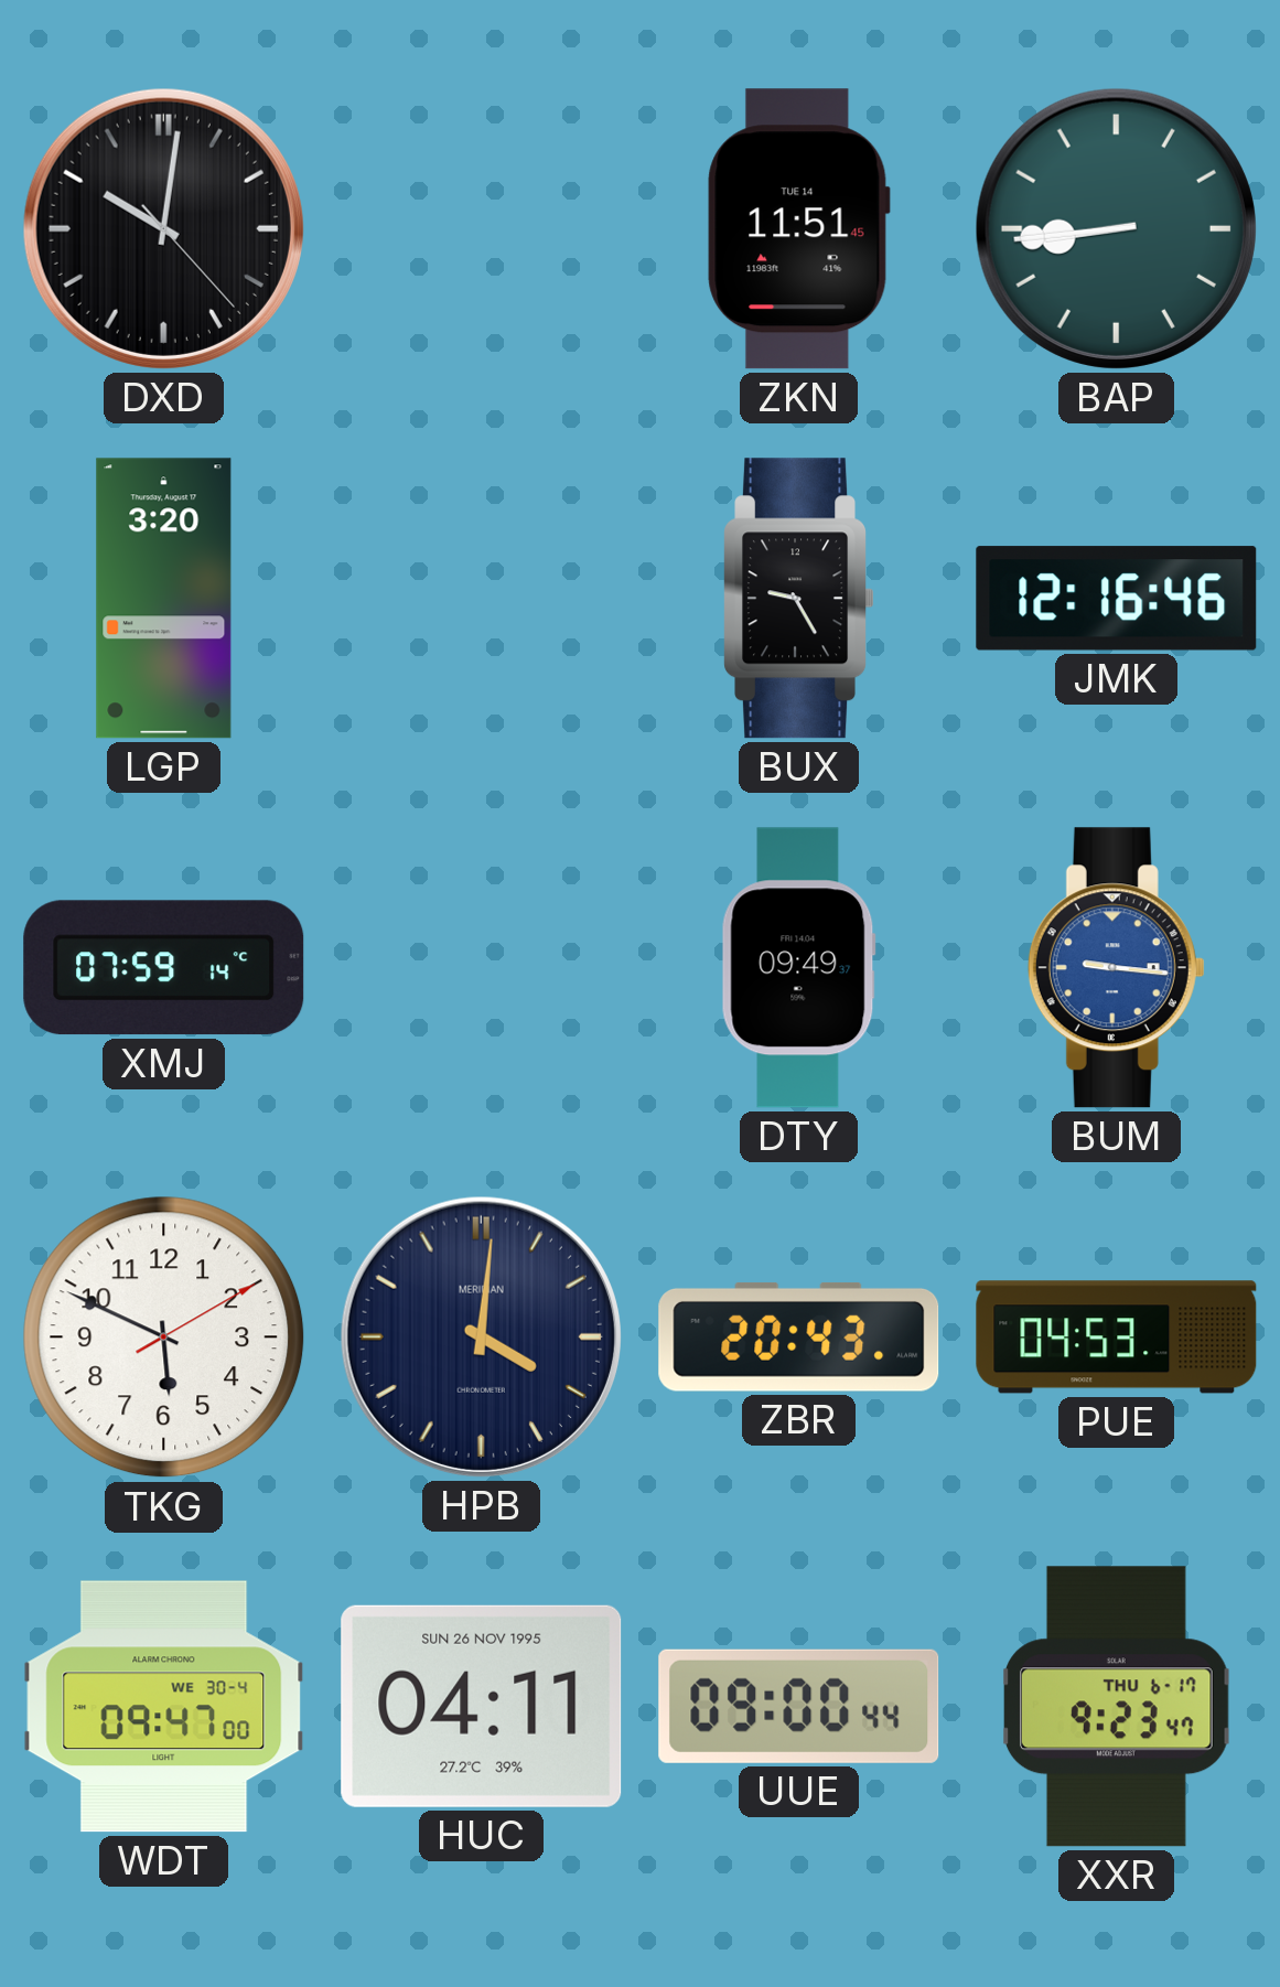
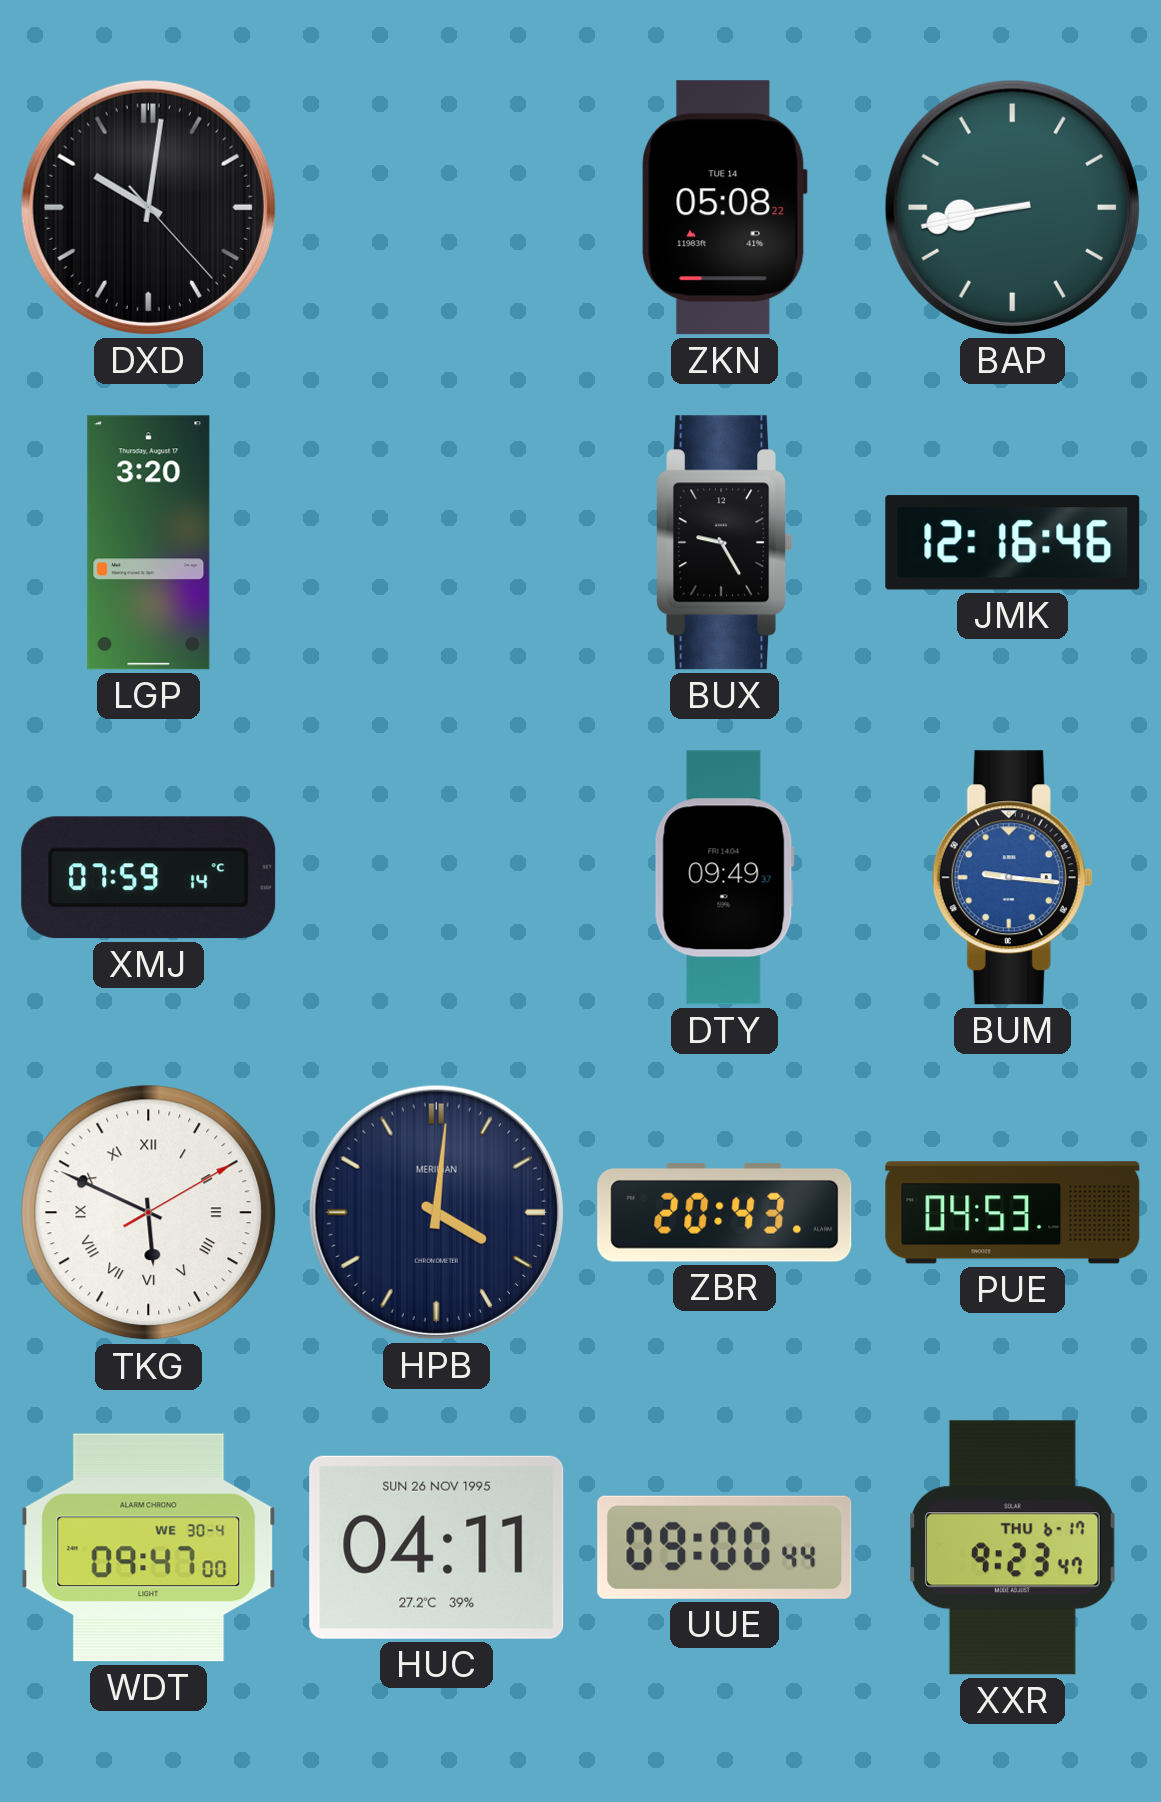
ZKN: 11:51 -> 05:08 (724, 208)
BAP: 8:44 -> 8:43 (1012, 207)
TKG numerals: Arabic -> Roman (149, 1213)
